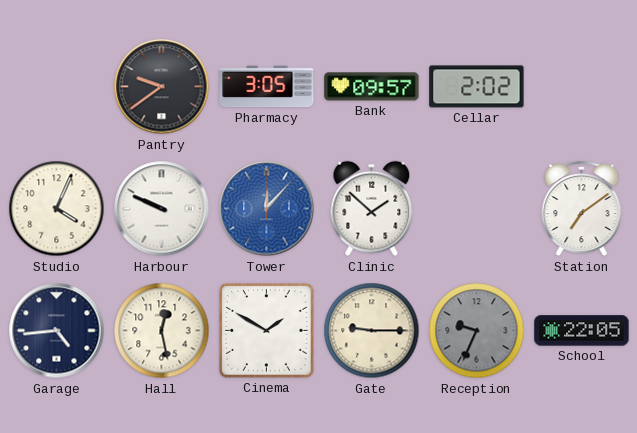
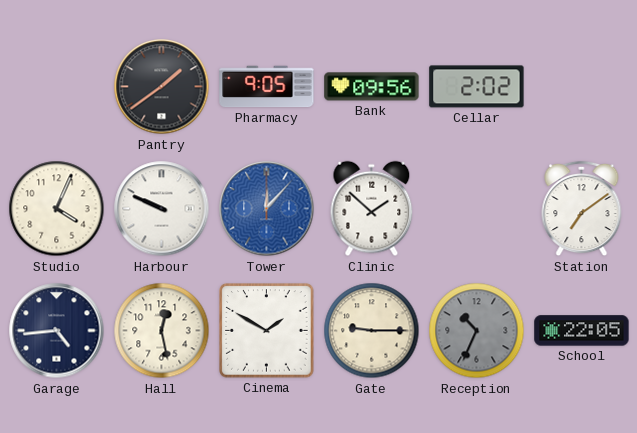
Pantry: 9:39 -> 1:39 (162, 87)
Pharmacy: 3:05 -> 9:05 (267, 87)
Bank: 09:57 -> 09:56 (372, 87)
Reception: 9:34 -> 10:34 (477, 331)
